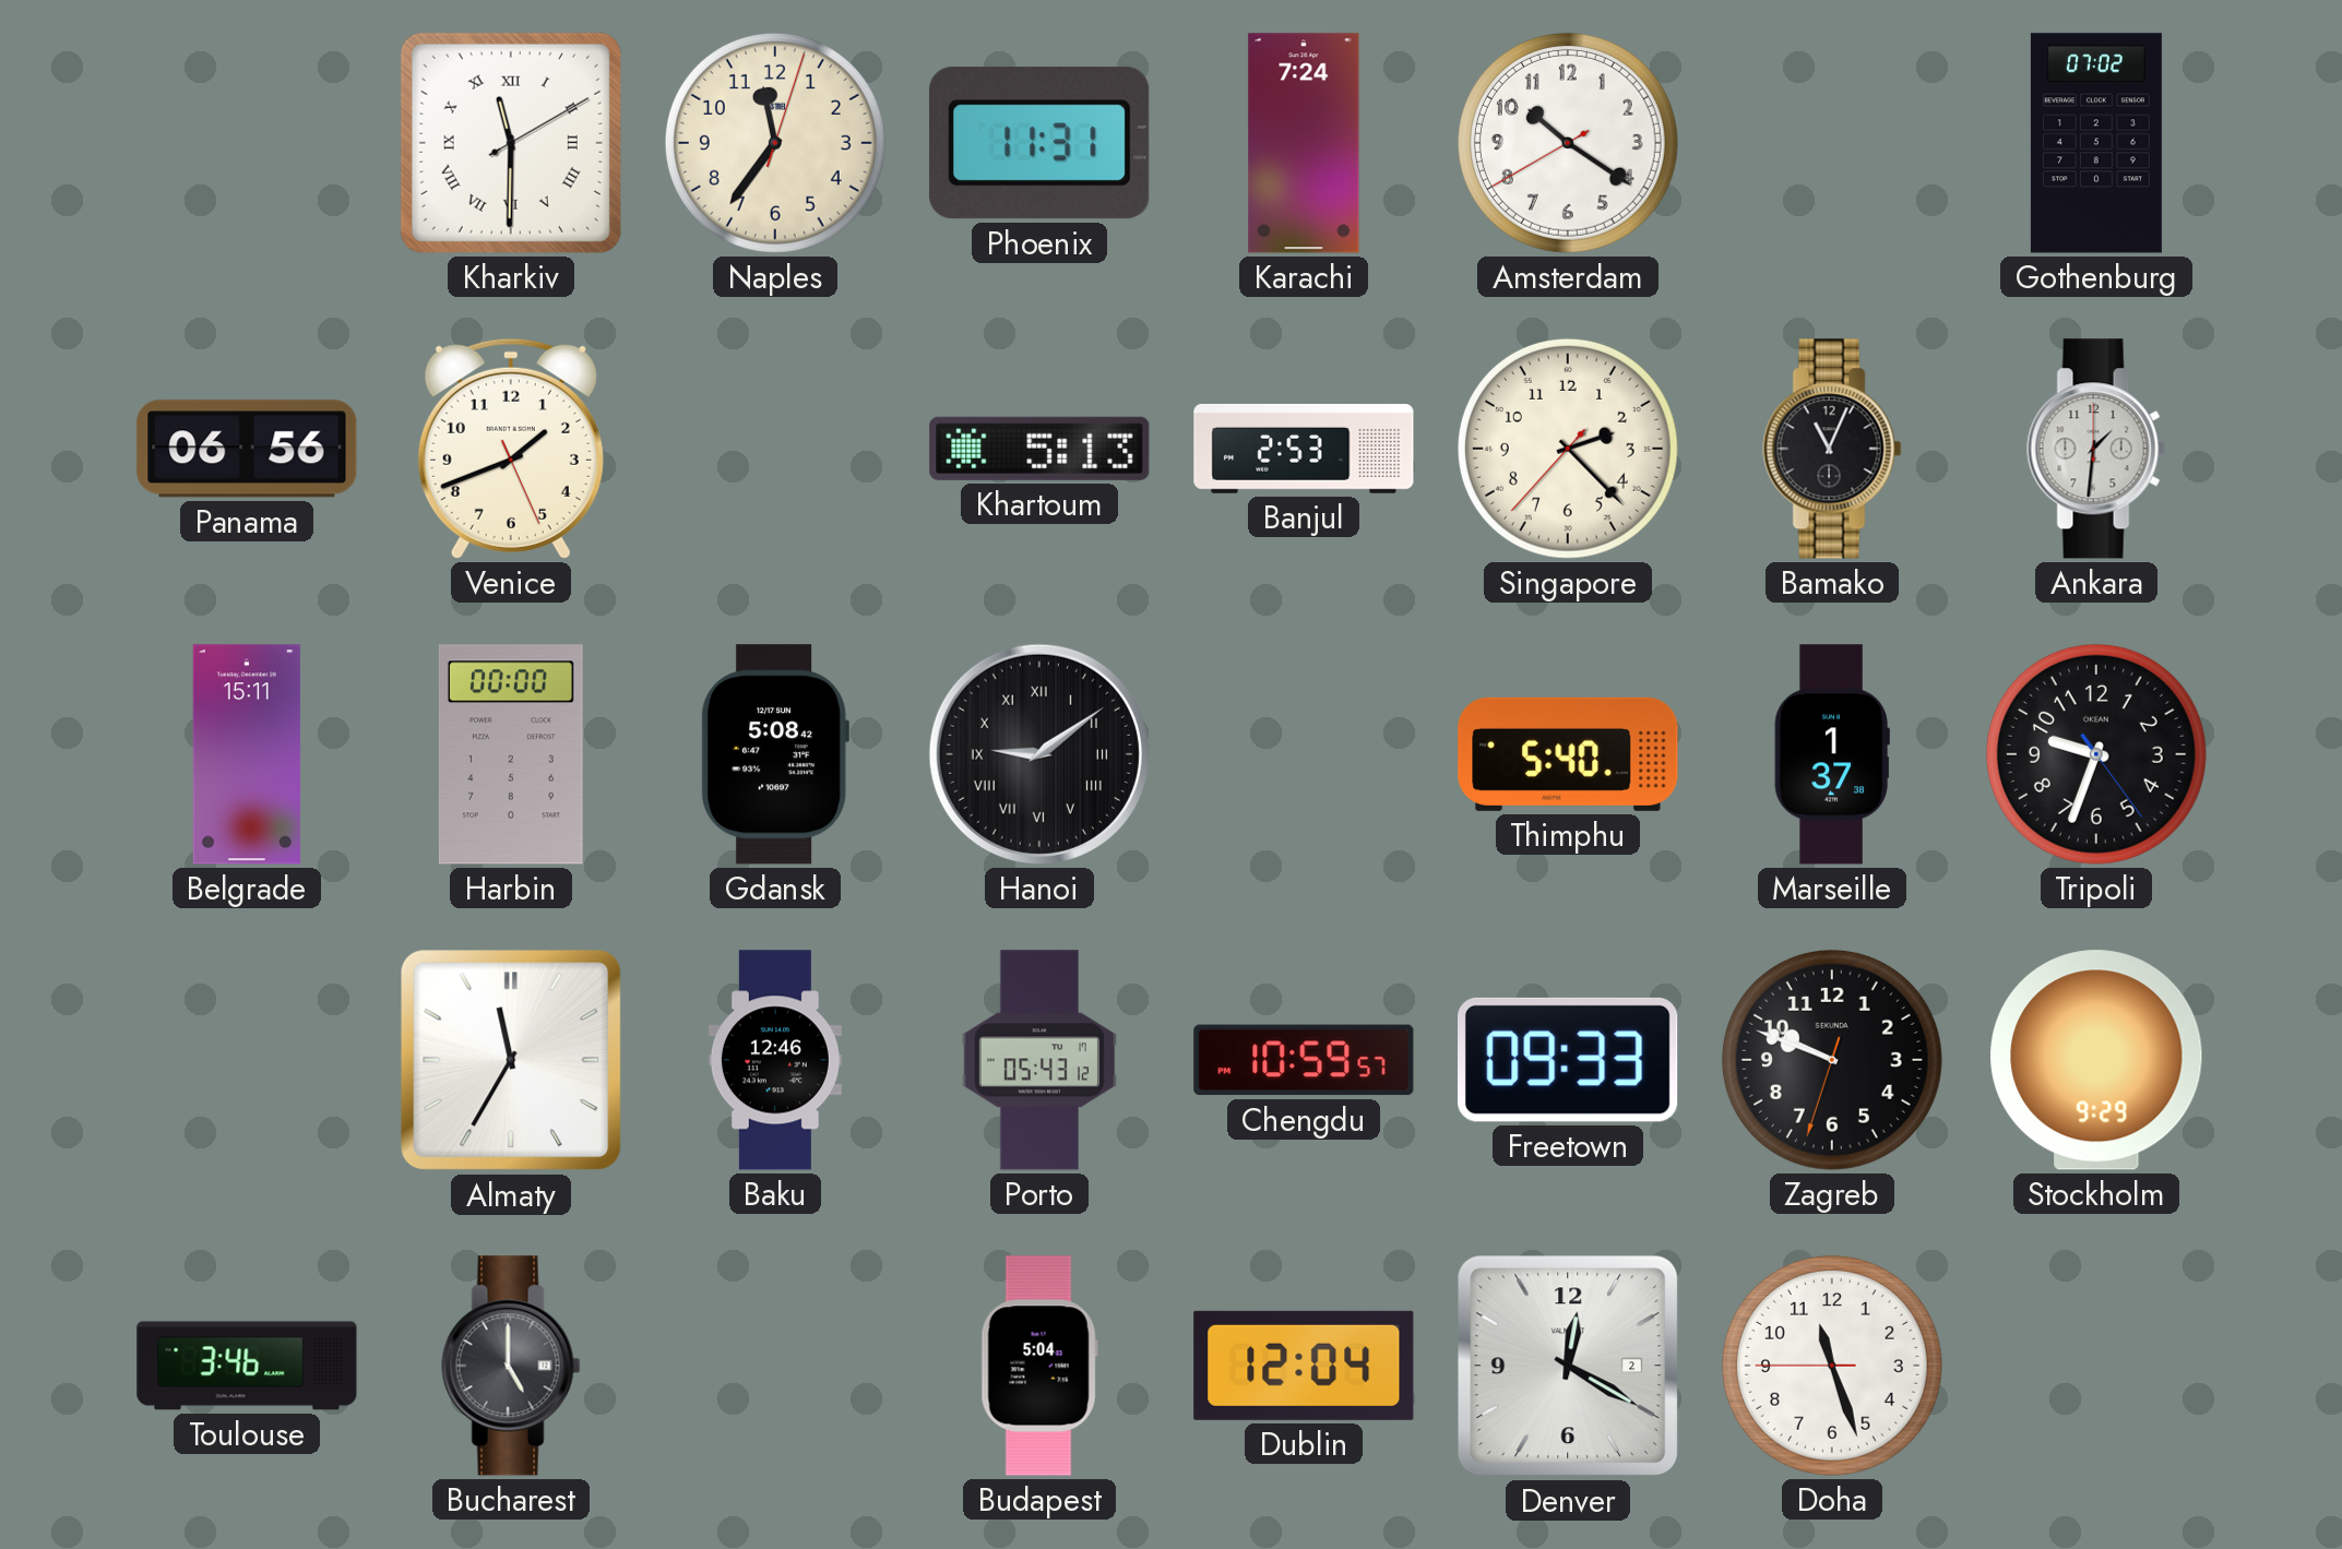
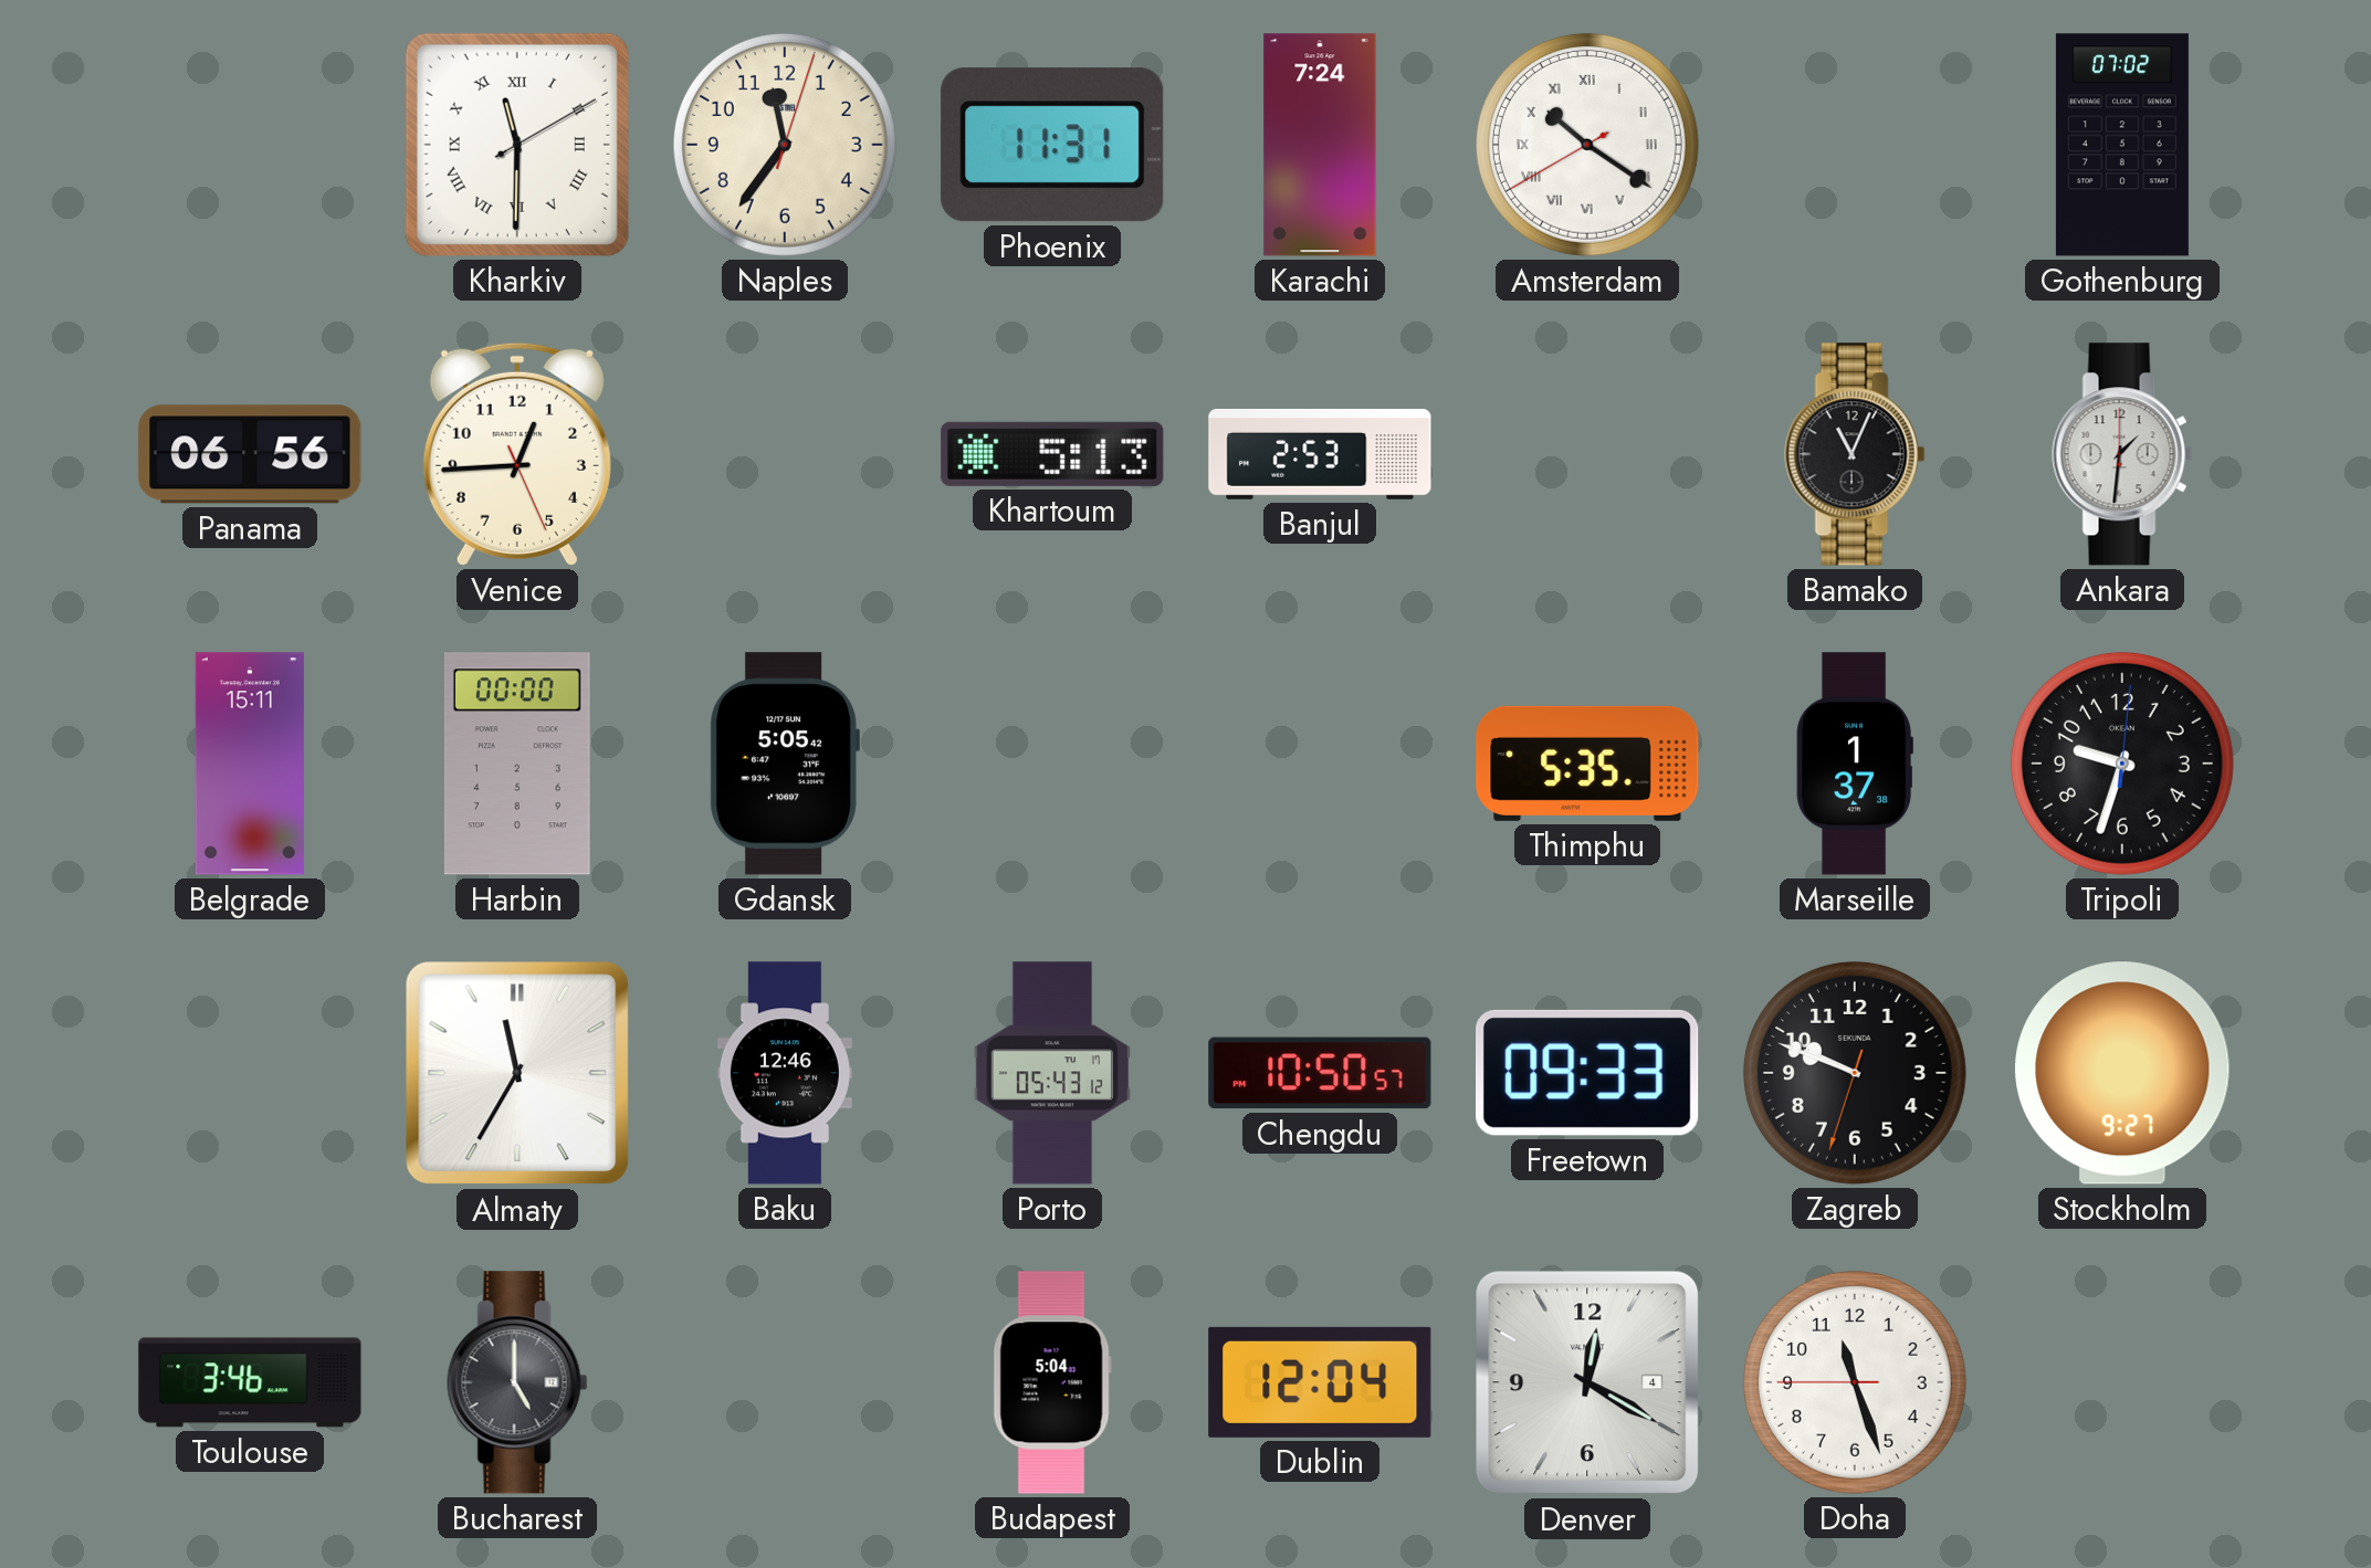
Amsterdam numerals: Arabic -> Roman (1587, 145)
Venice: 1:41 -> 12:44 (517, 454)
Singapore: 2:22 -> none (1568, 449)
Gdansk: 5:08 -> 5:05 (785, 764)
Hanoi: 9:09 -> none (1039, 754)
Thimphu: 5:40 -> 5:35 (1587, 764)
Tripoli: 9:33:24 -> 9:33:01 (2122, 764)
Chengdu: 10:59 -> 10:50 (1320, 1073)
Stockholm: 9:29 -> 9:27 (2122, 1073)
Denver date: 2 -> 4 (1587, 1382)
